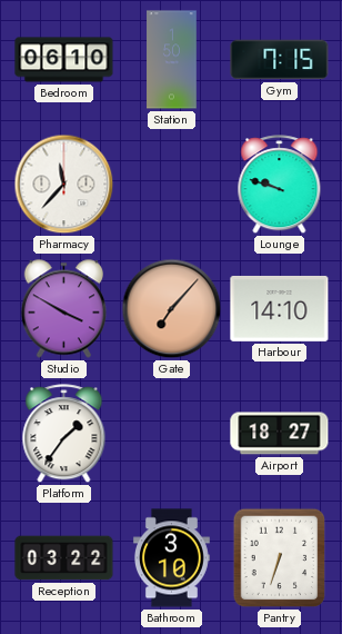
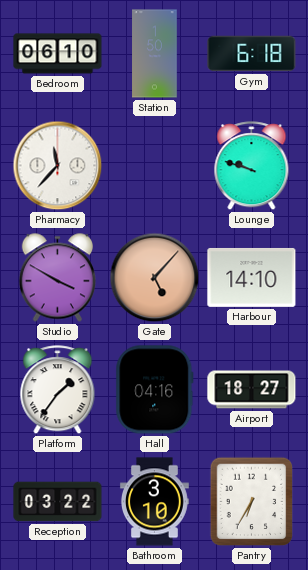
Gym: 7:15 -> 6:18 (252, 54)
Gate: 7:07 -> 5:07 (155, 278)
Hall: none -> 04:16 (155, 390)
Pantry: 6:33 -> 6:35 (252, 502)
